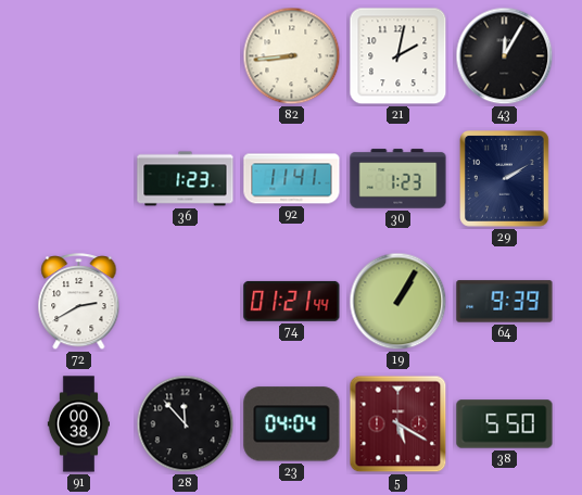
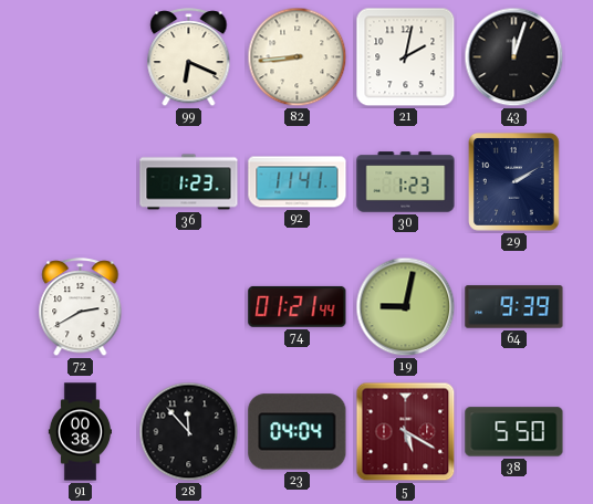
99: none -> 6:19 (189, 57)
43: 12:05 -> 12:03 (514, 57)
19: 1:05 -> 9:02 (406, 307)
